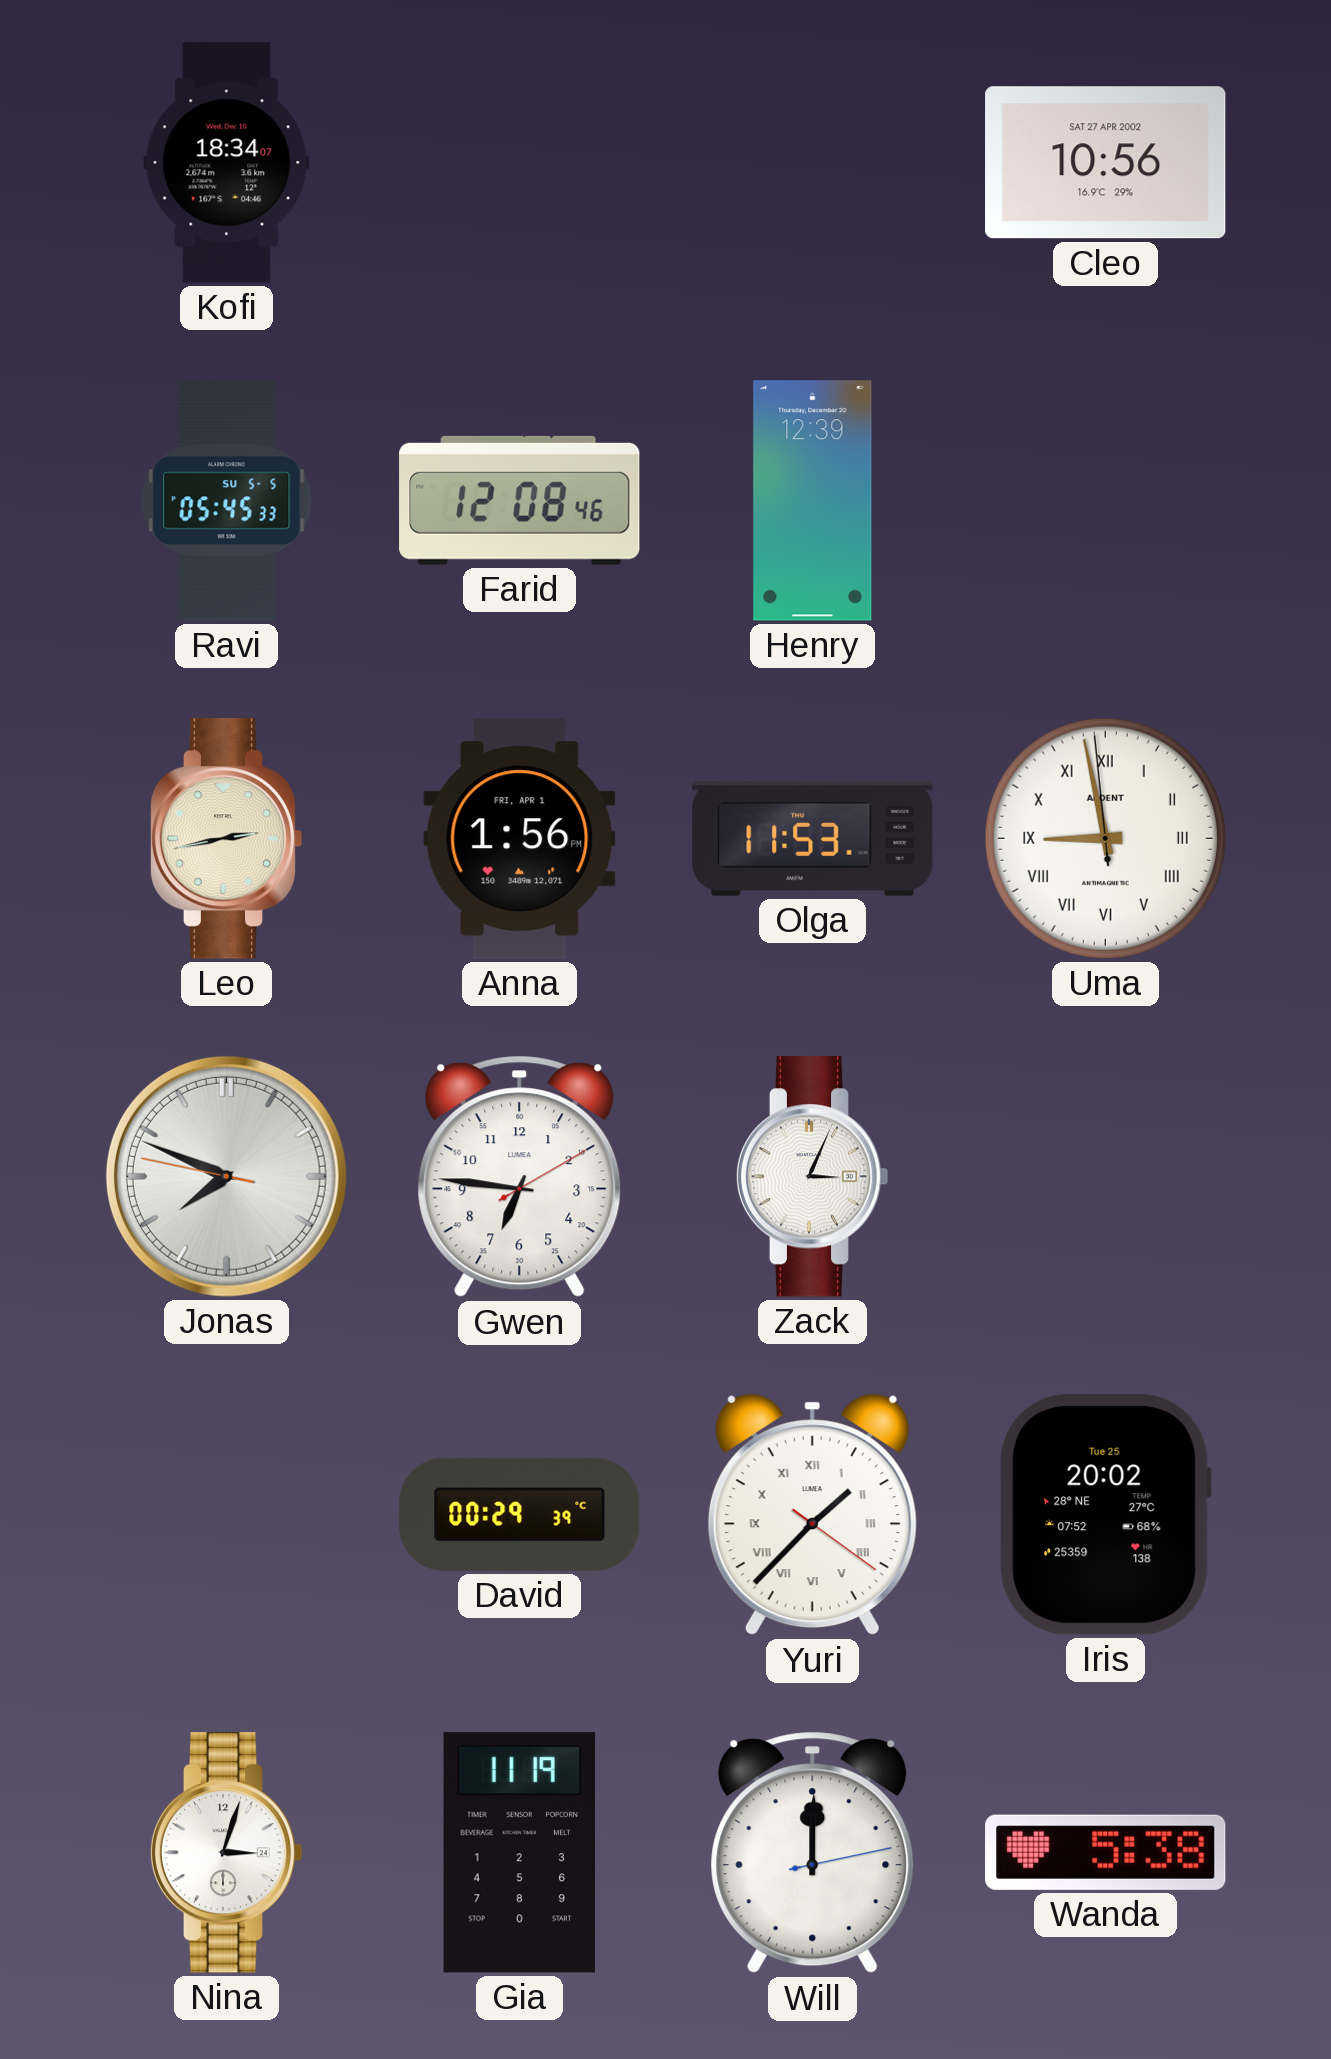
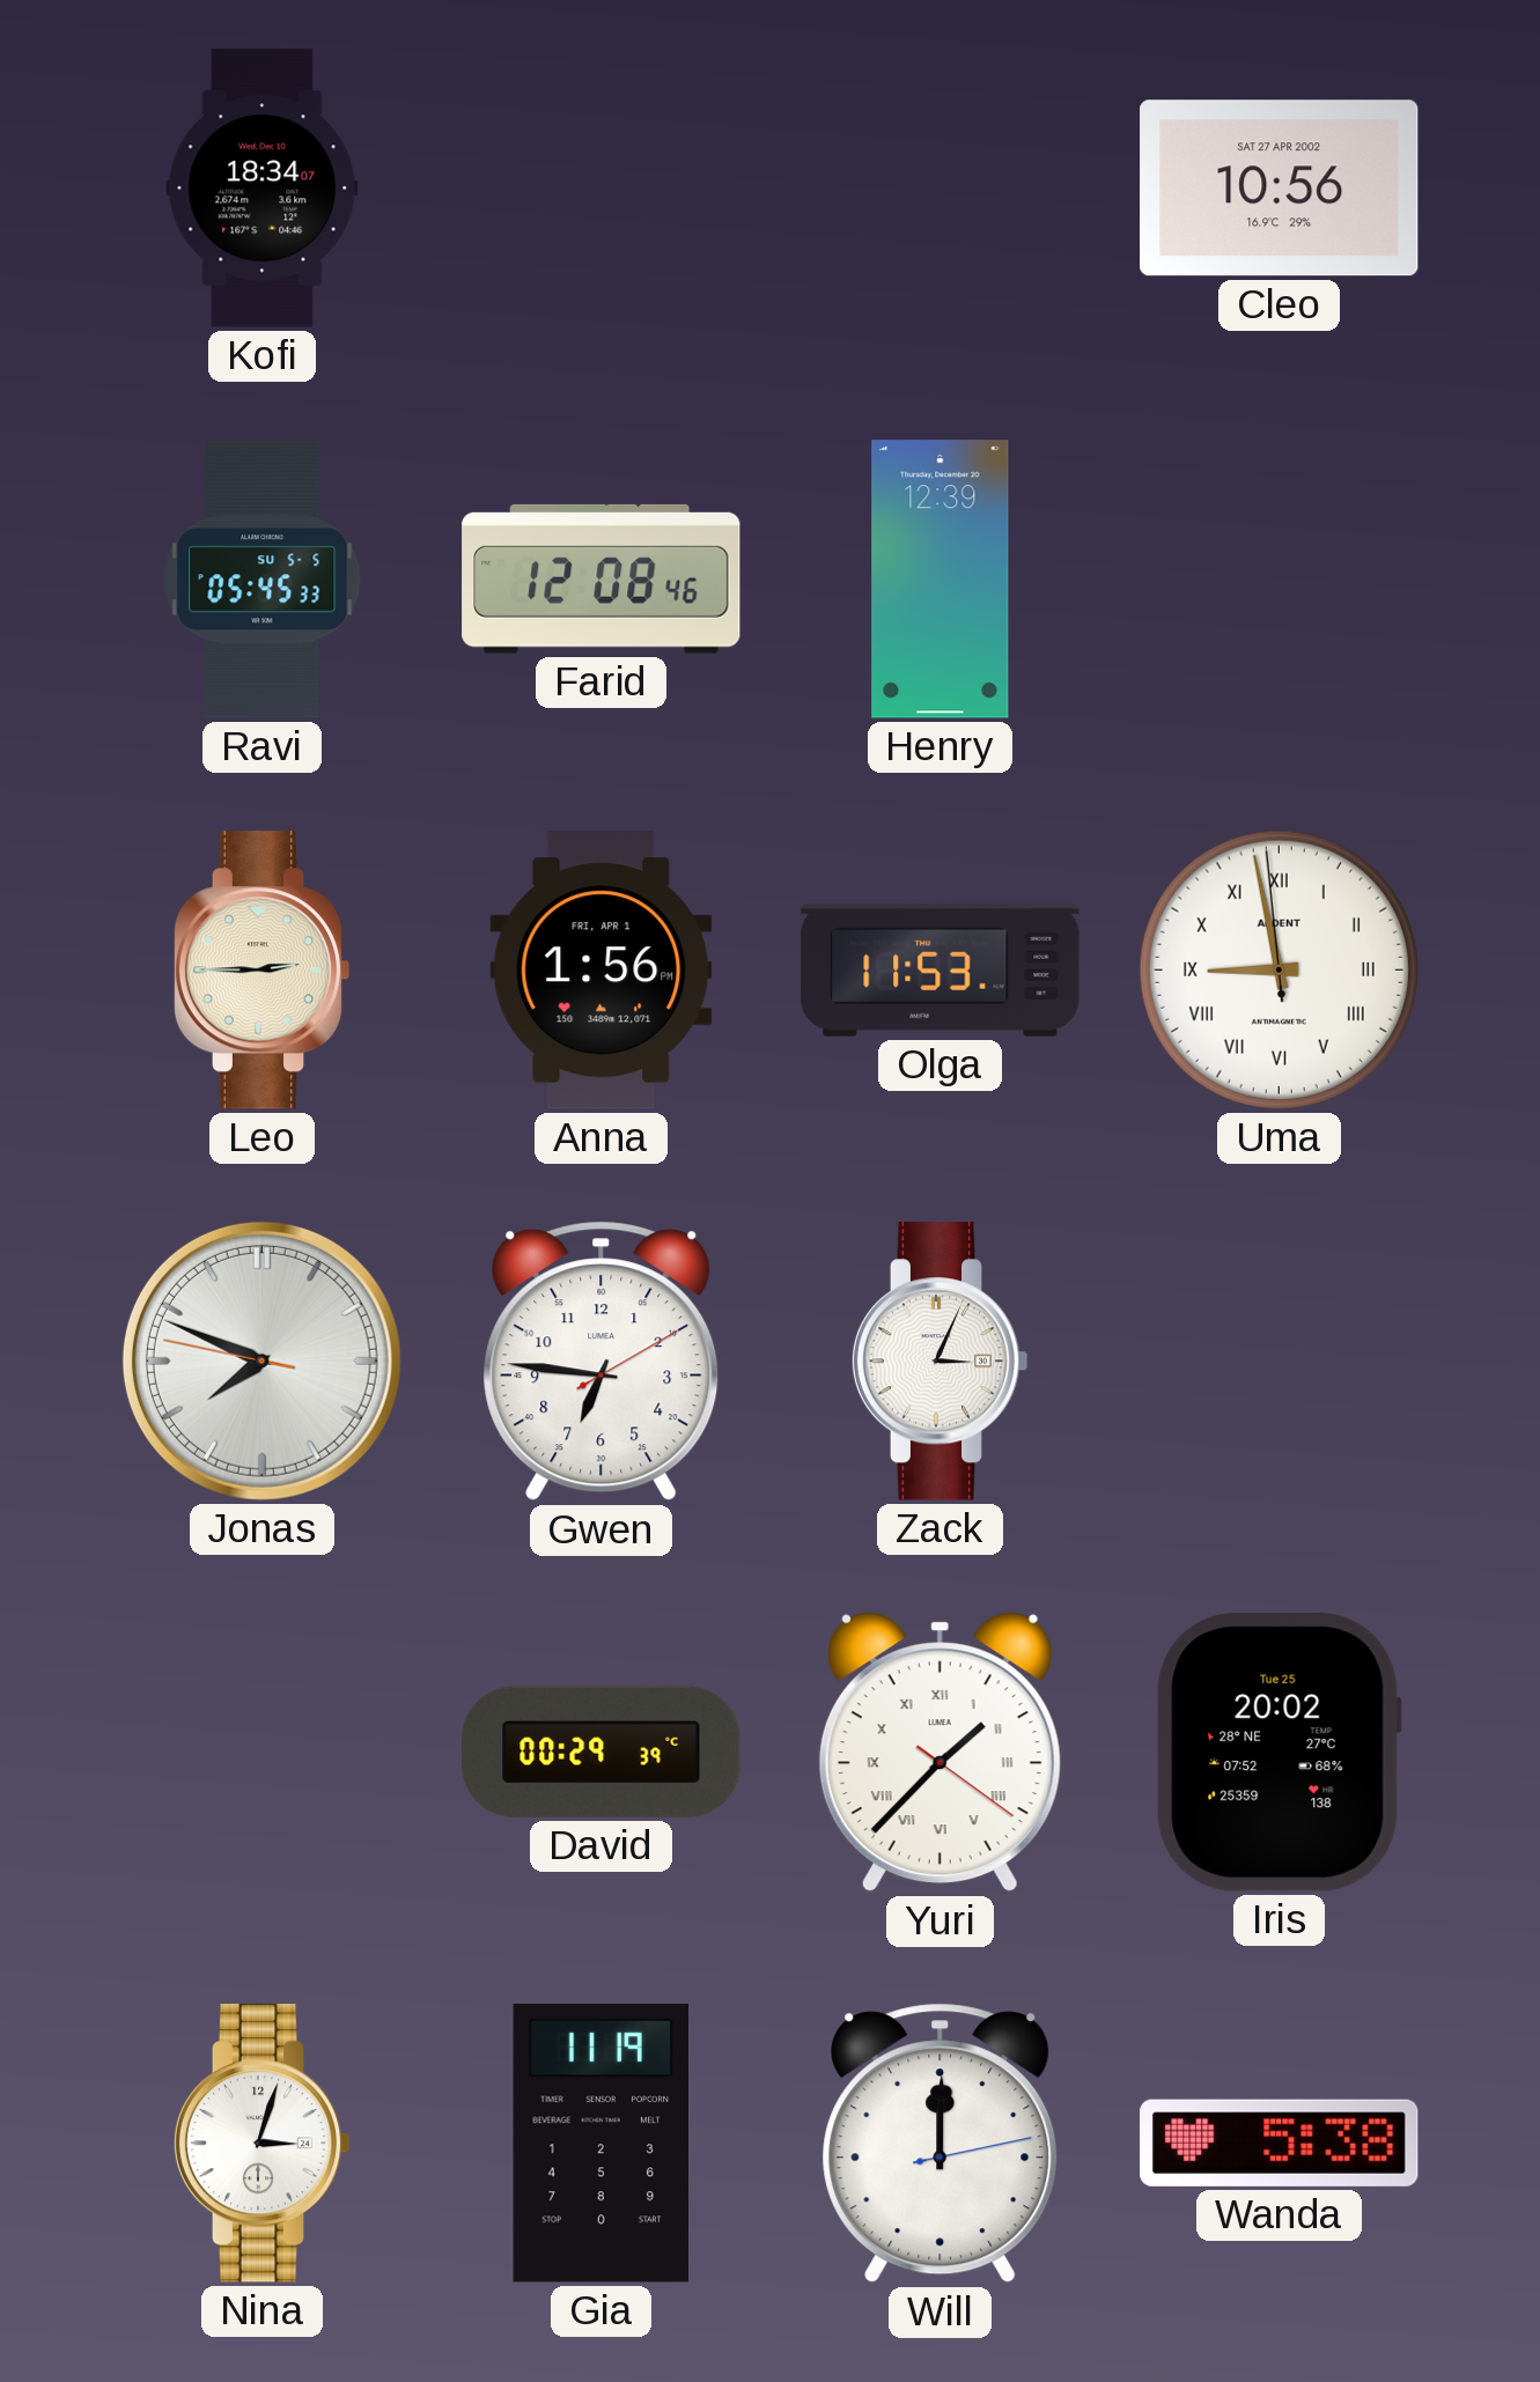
Leo: 2:43 -> 2:45 (261, 971)
